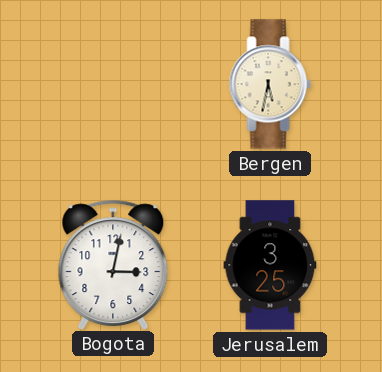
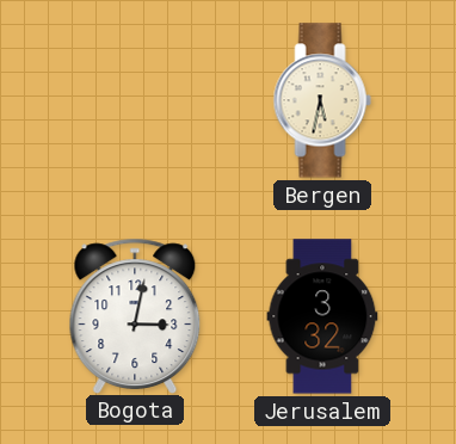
Jerusalem: 3:25 -> 3:32 (322, 316)
